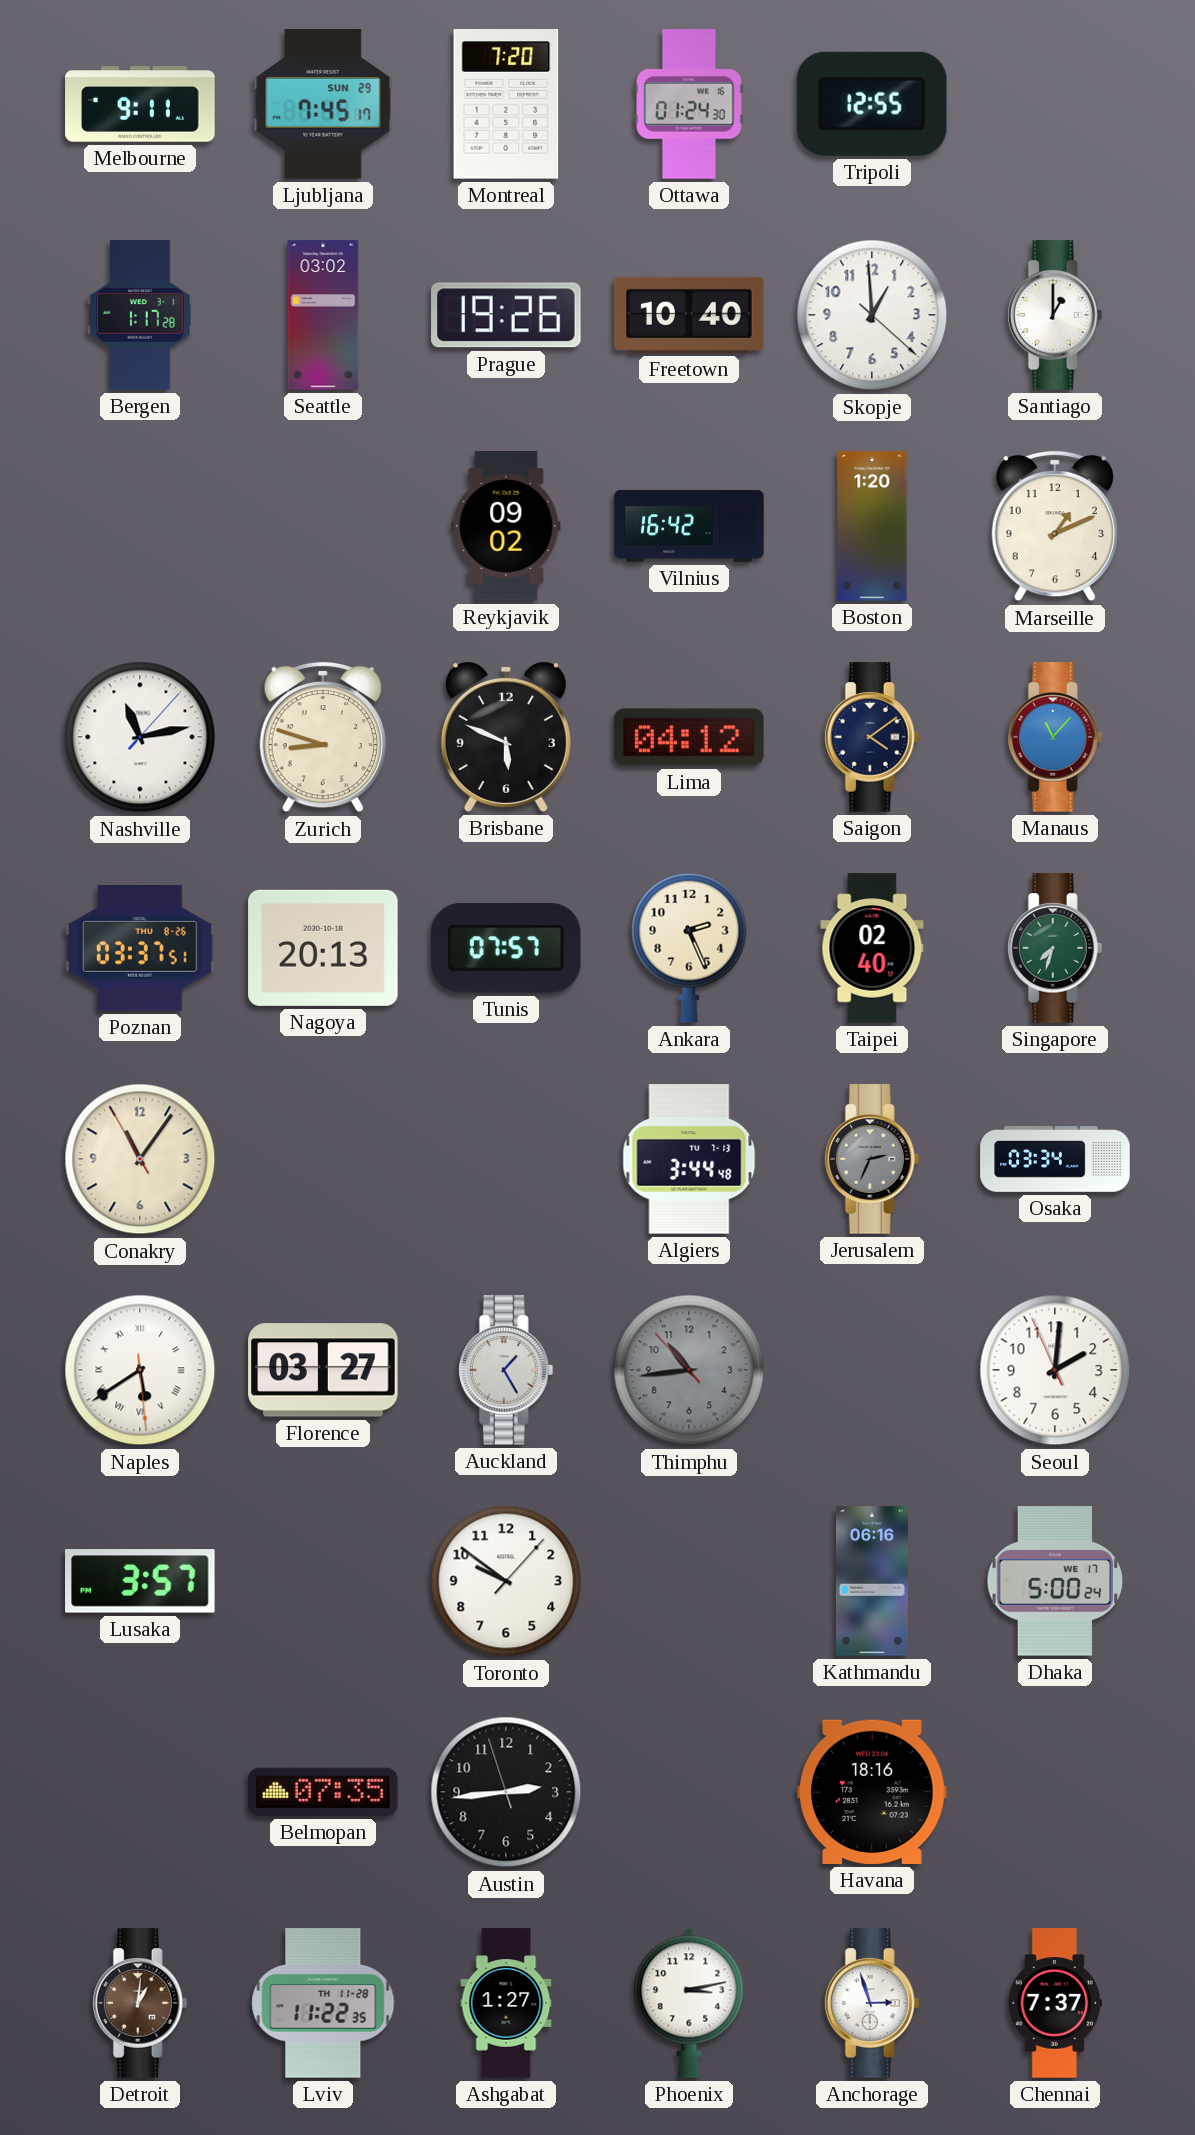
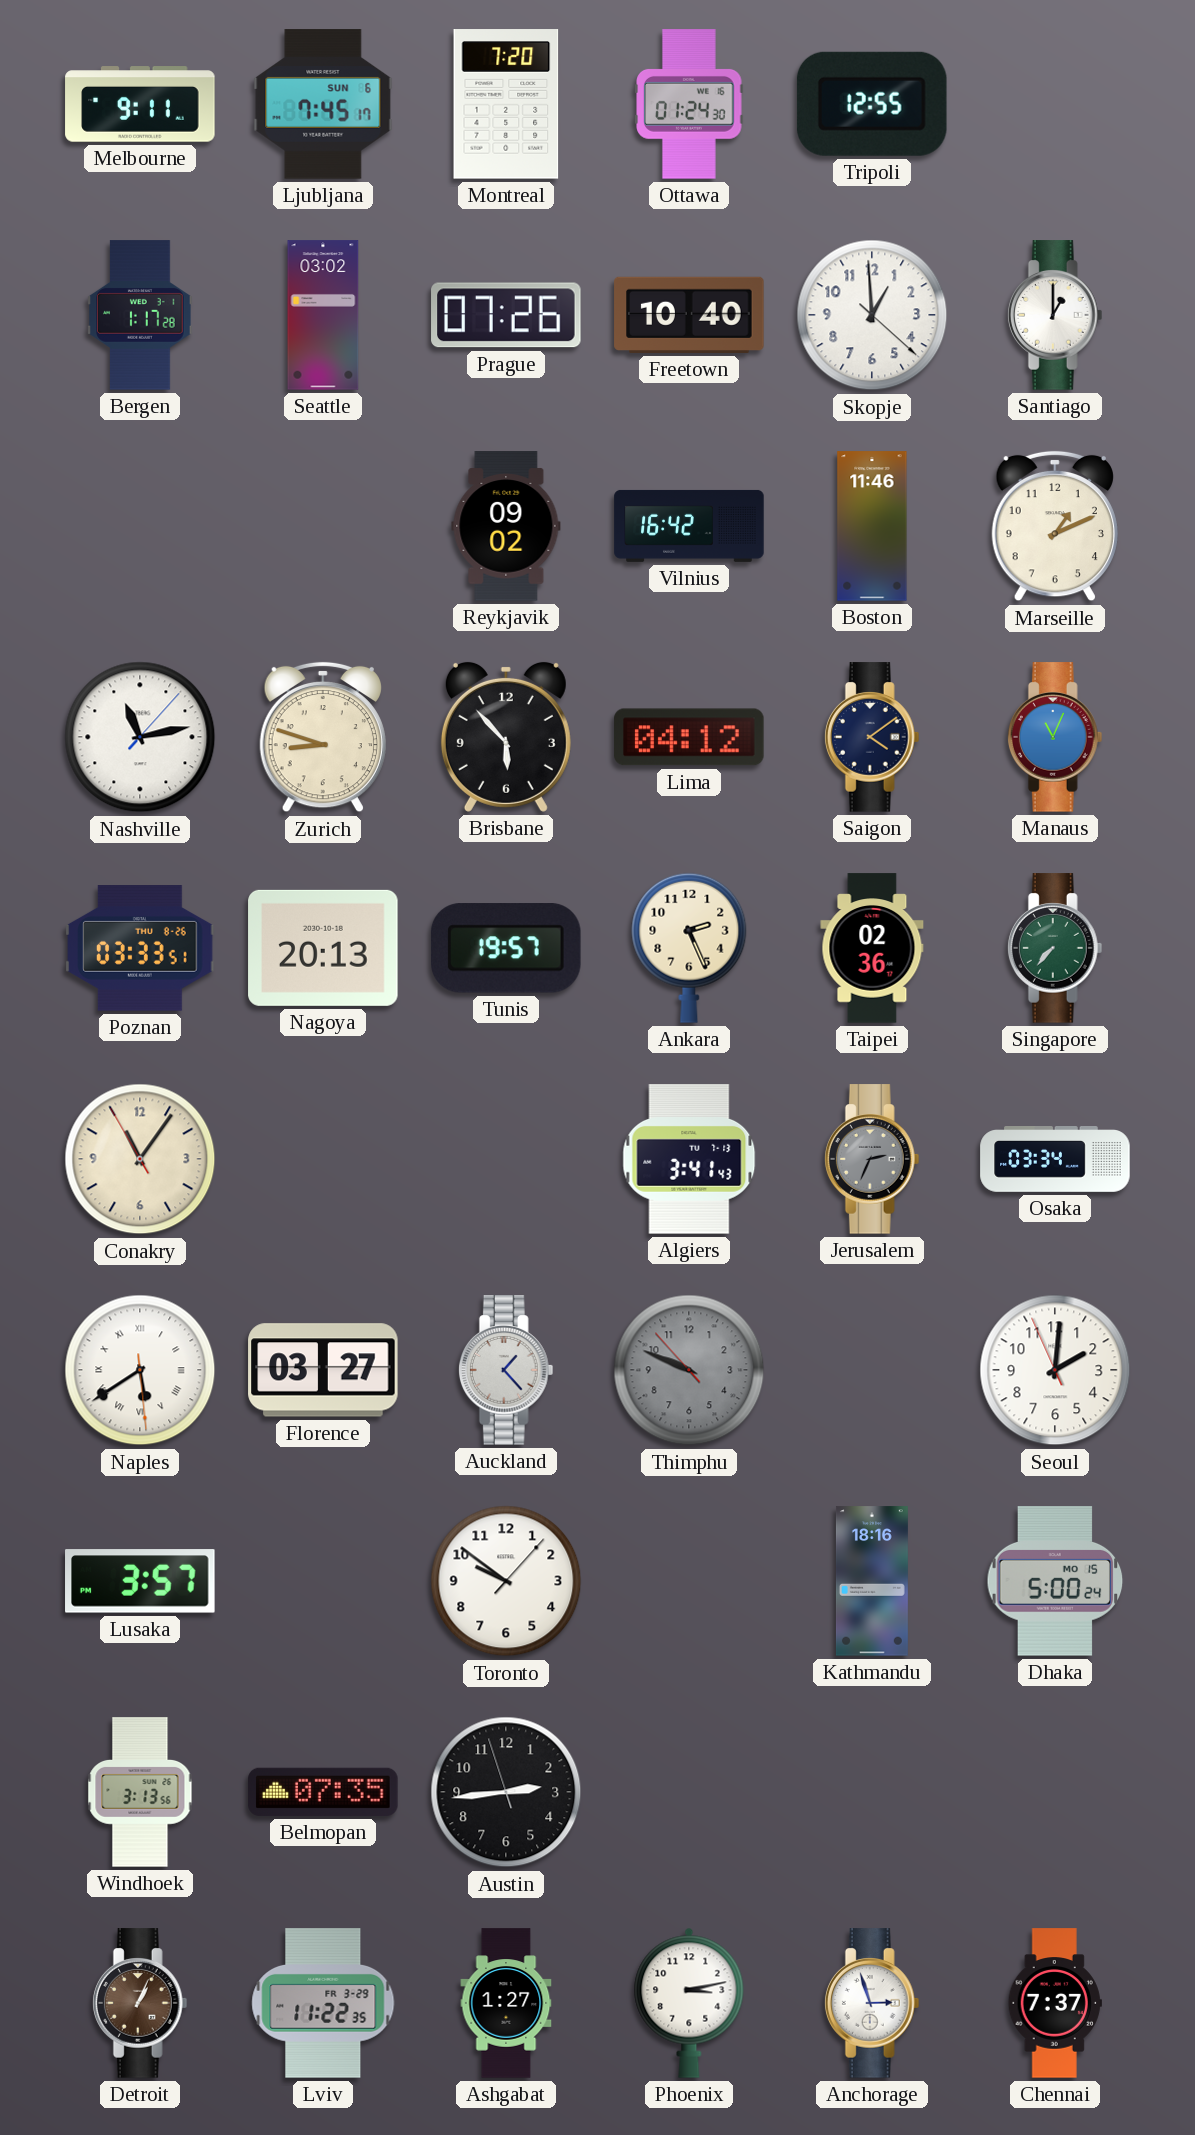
Ljubljana date: SUN 29 -> SUN 6 (323, 104)
Prague: 19:26 -> 07:26 (506, 315)
Boston: 1:20 -> 11:46 (872, 526)
Brisbane: 5:49 -> 5:53 (506, 737)
Manaus: 11:07 -> 11:04 (1055, 737)
Poznan: 03:37 -> 03:33 (140, 948)
Tunis: 07:57 -> 19:57 (507, 948)
Taipei: 02:40 -> 02:36 (872, 948)
Singapore: 7:33 -> 7:37 (1055, 948)
Algiers: 3:44 -> 3:41 (689, 1159)
Auckland: 1:25 -> 1:23 (506, 1370)
Thimphu: 10:43 -> 9:48 (689, 1370)
Kathmandu: 06:16 -> 18:16 (872, 1581)
Dhaka date: WE 17 -> MO 15 (1055, 1581)
Windhoek: none -> 3:13 (140, 1792)
Havana: 18:16 -> none (872, 1792)
Detroit: 1:01 -> 1:04 (140, 2003)
Lviv date: TH 11-28 -> FR 3-29 (323, 2003)
